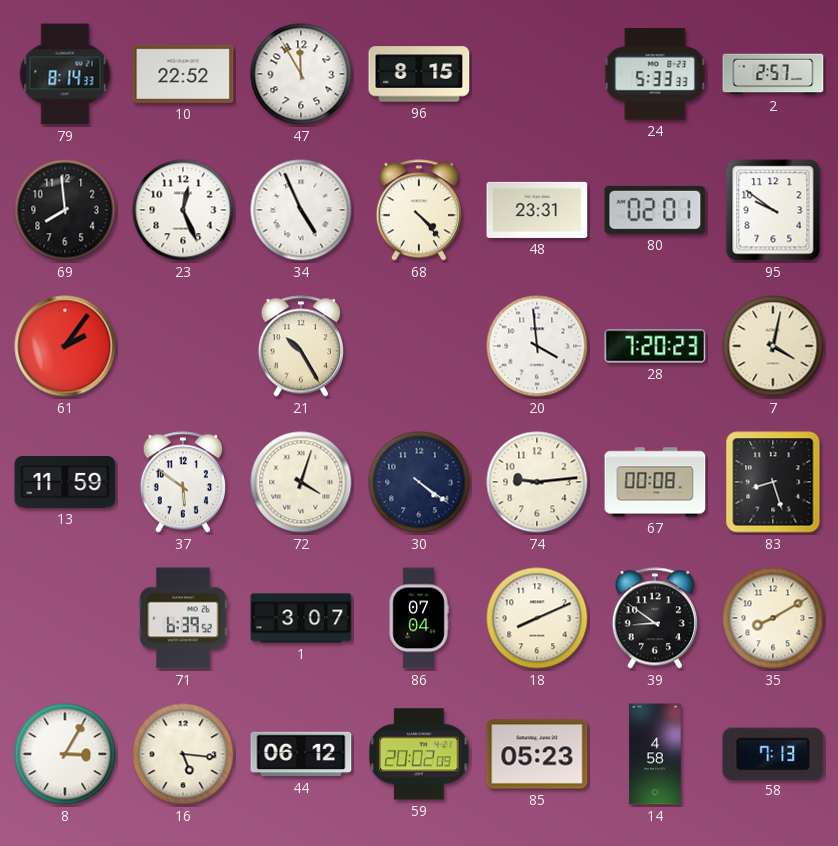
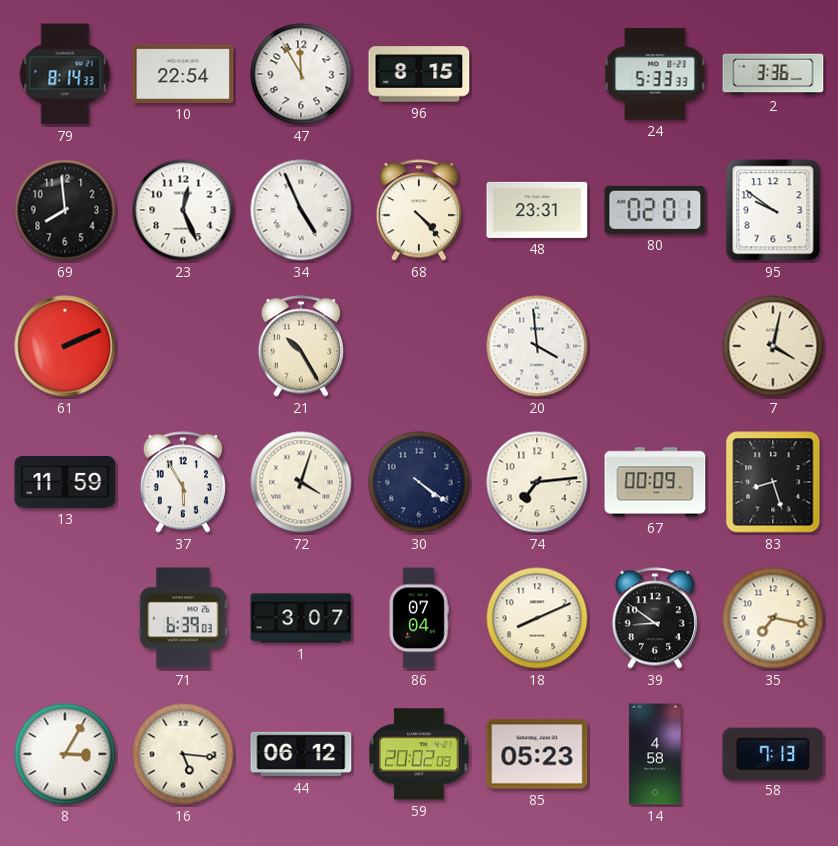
10: 22:52 -> 22:54 (183, 74)
2: 2:57 -> 3:36 (773, 74)
61: 2:06 -> 2:11 (65, 346)
28: 7:20 -> none (655, 346)
37: 5:51 -> 5:55 (183, 482)
74: 9:14 -> 7:14 (537, 482)
67: 00:08 -> 00:09 (655, 482)
71: 6:39:52 -> 6:39:03 (183, 618)
35: 8:10 -> 7:17 (773, 618)
